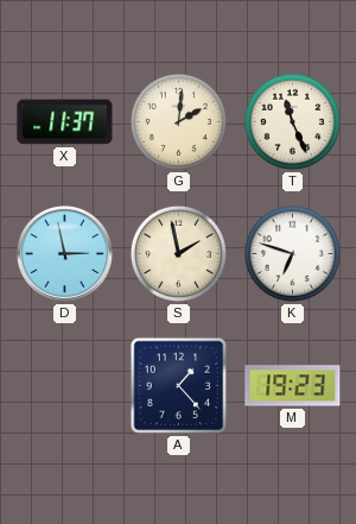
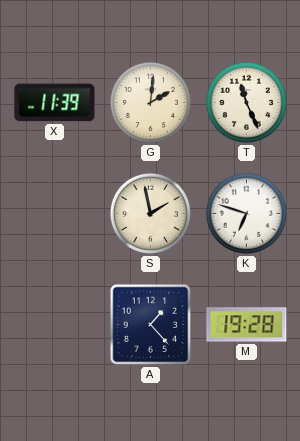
X: 11:37 -> 11:39 (55, 103)
D: 2:58 -> none (64, 253)
M: 19:23 -> 19:28 (247, 325)
